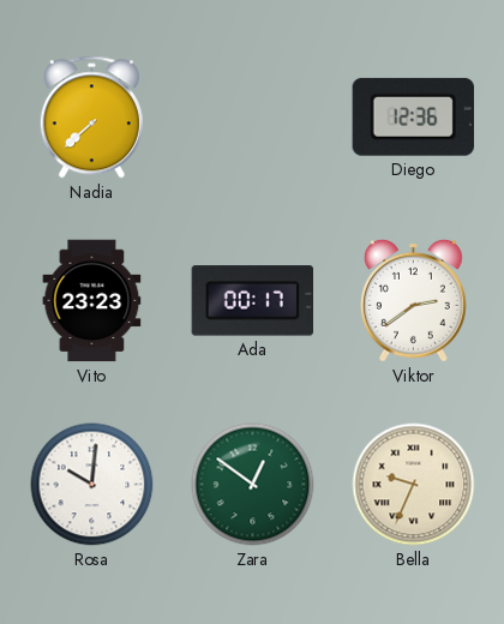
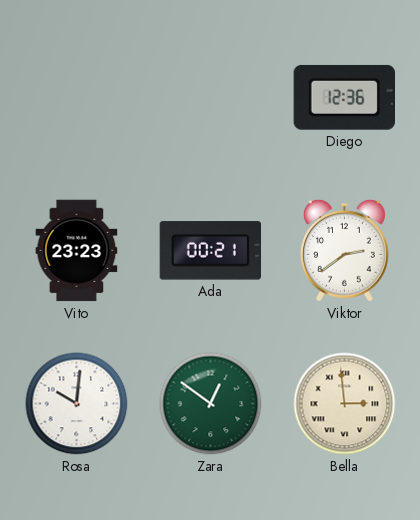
Nadia: 7:38 -> none (91, 118)
Ada: 00:17 -> 00:21 (210, 251)
Bella: 9:34 -> 2:59 (345, 404)
